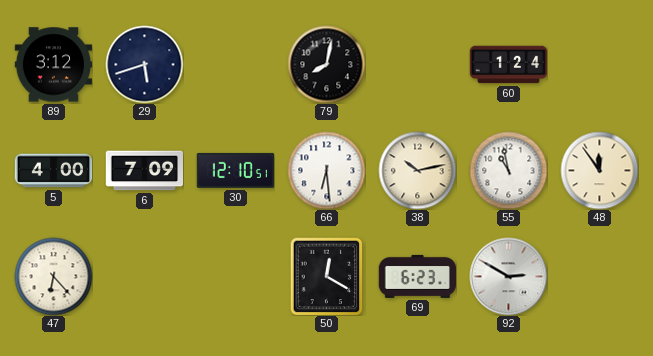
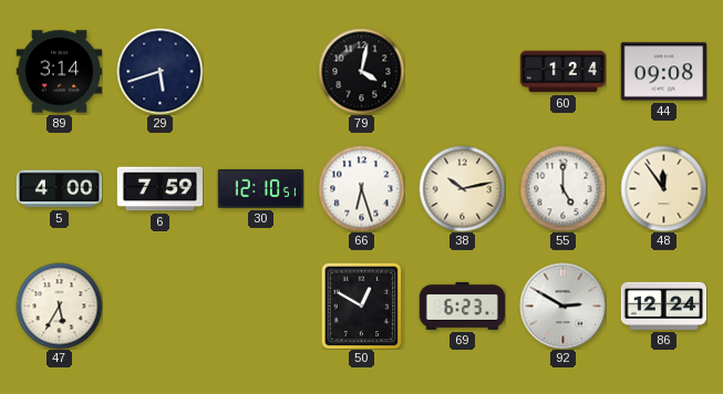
89: 3:12 -> 3:14 (59, 72)
79: 8:02 -> 4:02 (361, 71)
44: none -> 09:08 (663, 72)
6: 7:09 -> 7:59 (159, 189)
66: 6:29 -> 6:27 (361, 188)
55: 10:58 -> 5:00 (562, 188)
47: 6:23 -> 5:35 (59, 305)
50: 12:20 -> 12:50 (362, 305)
86: none -> 12:24 (663, 305)
